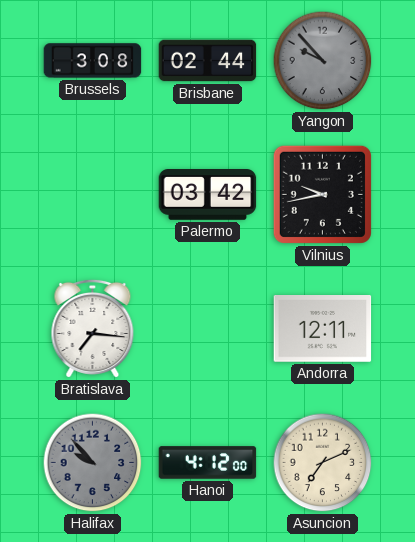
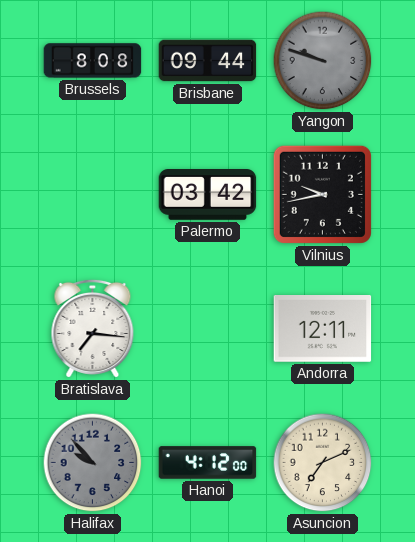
Brussels: 3:08 -> 8:08 (93, 61)
Brisbane: 02:44 -> 09:44 (208, 61)
Yangon: 9:53 -> 9:48 (323, 61)
